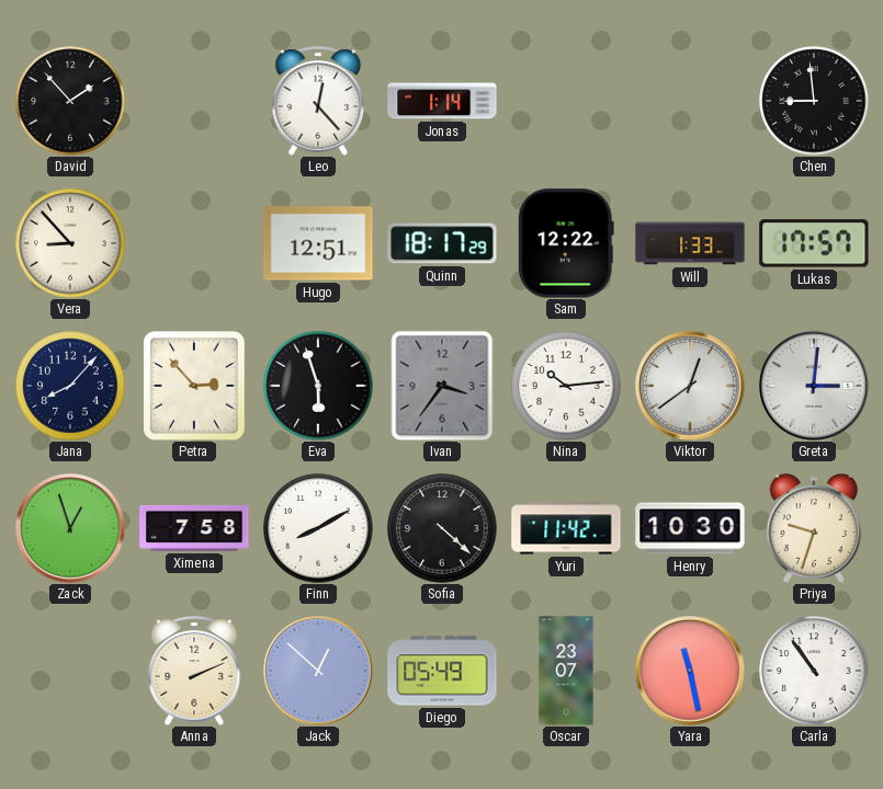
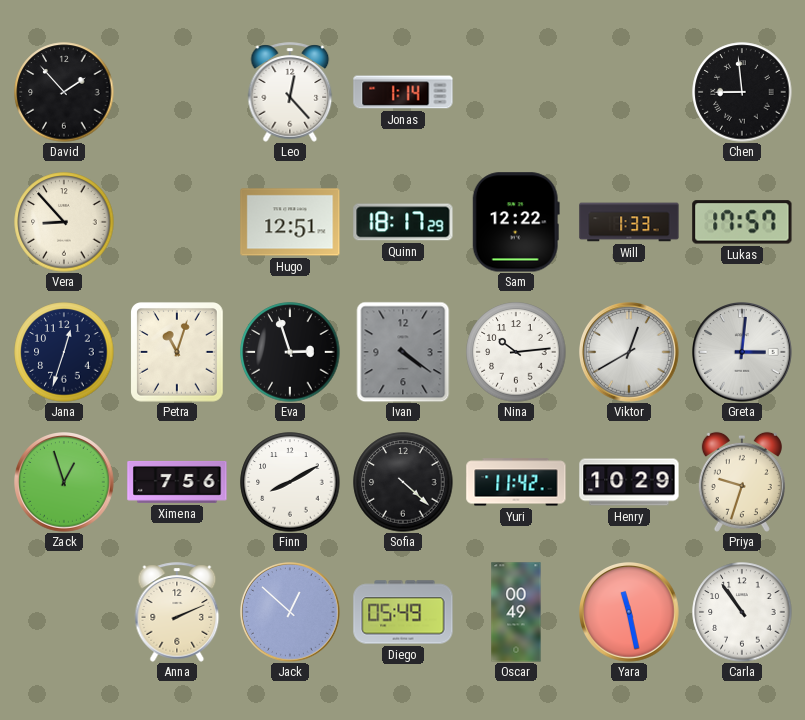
Jana: 8:07 -> 12:33 (64, 352)
Petra: 2:53 -> 11:03 (178, 352)
Eva: 5:57 -> 2:57 (290, 352)
Ivan: 3:36 -> 4:21 (403, 352)
Viktor: 12:39 -> 12:40 (630, 353)
Ximena: 7:58 -> 7:56 (177, 482)
Henry: 10:30 -> 10:29 (629, 482)
Oscar: 23:07 -> 00:49 (516, 612)
